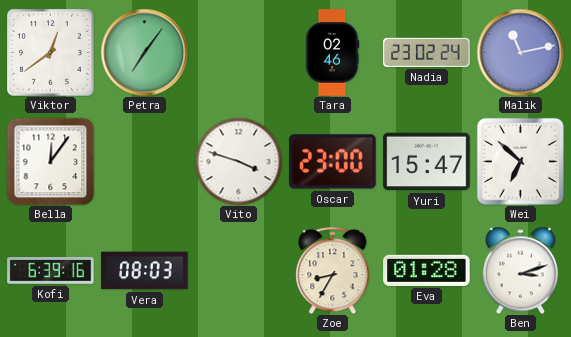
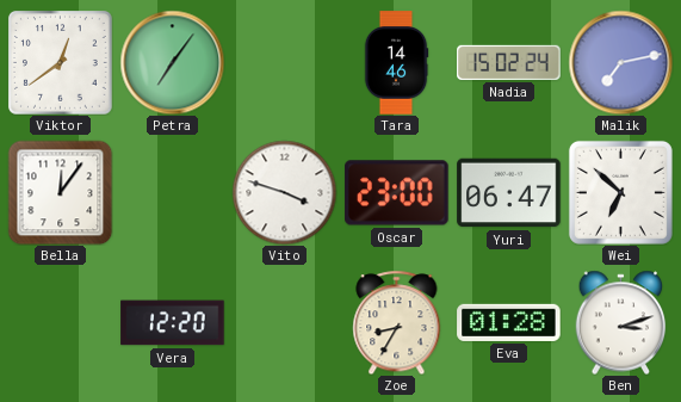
Tara: 02:46 -> 14:46 (396, 63)
Nadia: 23:02 -> 15:02 (509, 62)
Malik: 11:13 -> 7:13 (620, 62)
Yuri: 15:47 -> 06:47 (509, 193)
Kofi: 6:39 -> none (51, 271)
Vera: 08:03 -> 12:20 (173, 323)
